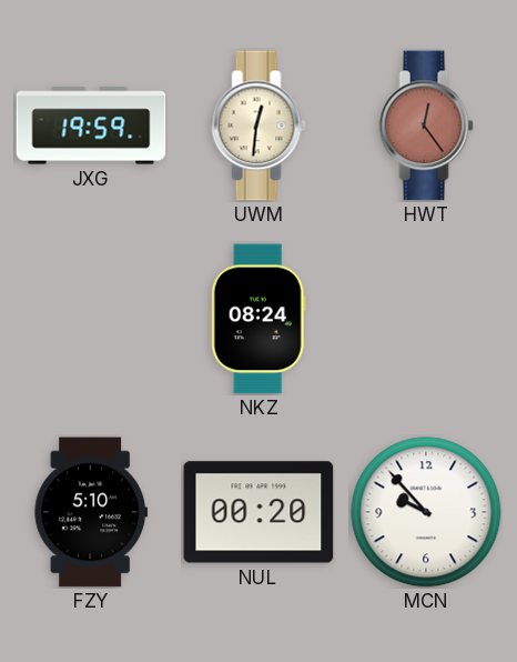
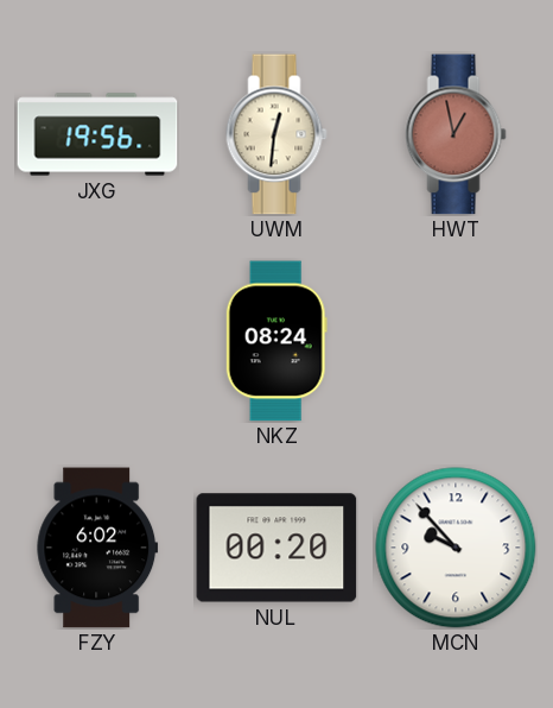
JXG: 19:59 -> 19:56 (97, 134)
HWT: 12:24 -> 12:58 (456, 134)
FZY: 5:10 -> 6:02 (97, 548)
